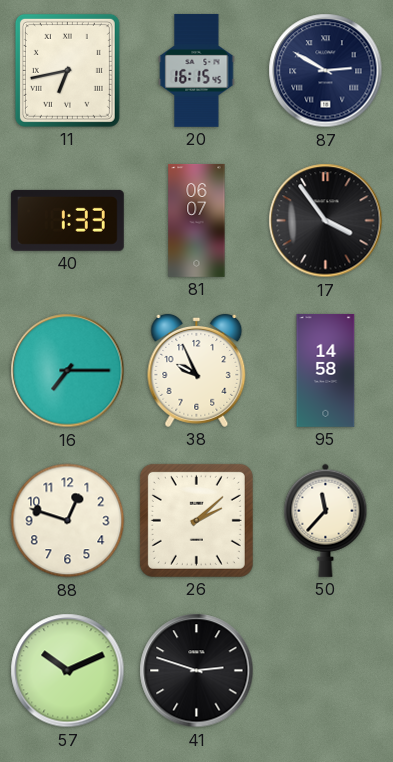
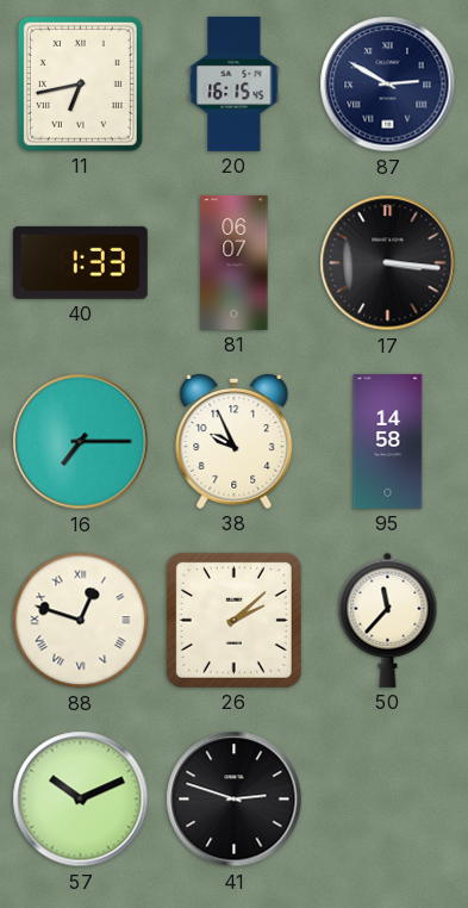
17: 3:54 -> 3:16 (388, 263)
88 numerals: Arabic -> Roman (81, 621)
